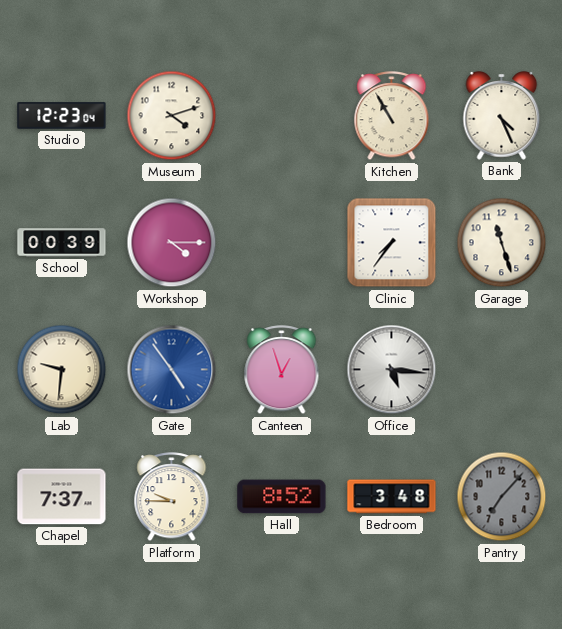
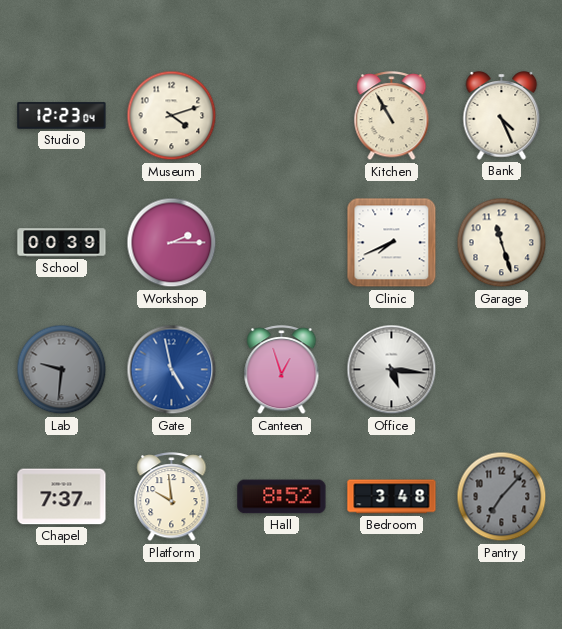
Workshop: 4:15 -> 2:15 (172, 243)
Clinic: 7:36 -> 7:41 (392, 243)
Lab dial: cream -> grey (62, 370)
Gate: 4:54 -> 4:58 (172, 370)
Platform: 9:45 -> 9:59 (172, 497)
